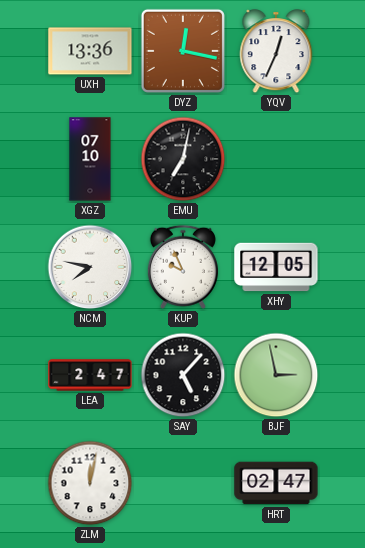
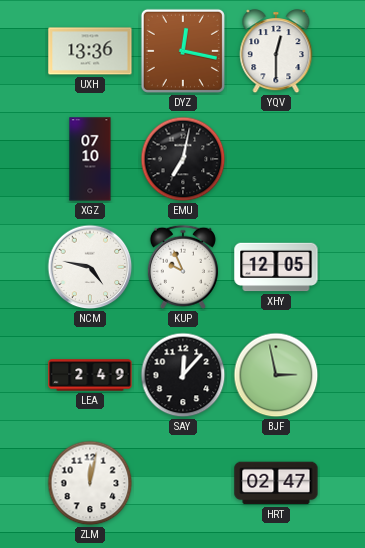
YQV: 12:34 -> 12:30 (276, 52)
NCM: 7:47 -> 4:47 (90, 267)
LEA: 2:47 -> 2:49 (90, 375)
SAY: 5:07 -> 12:07 (183, 375)
